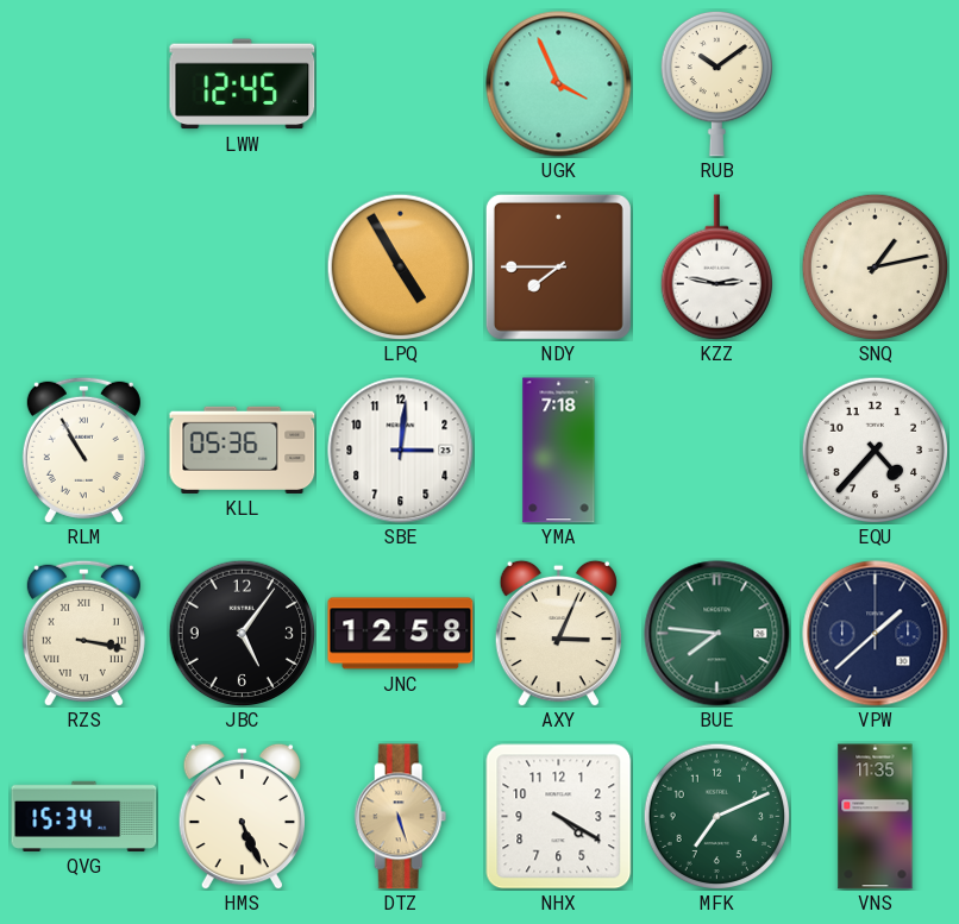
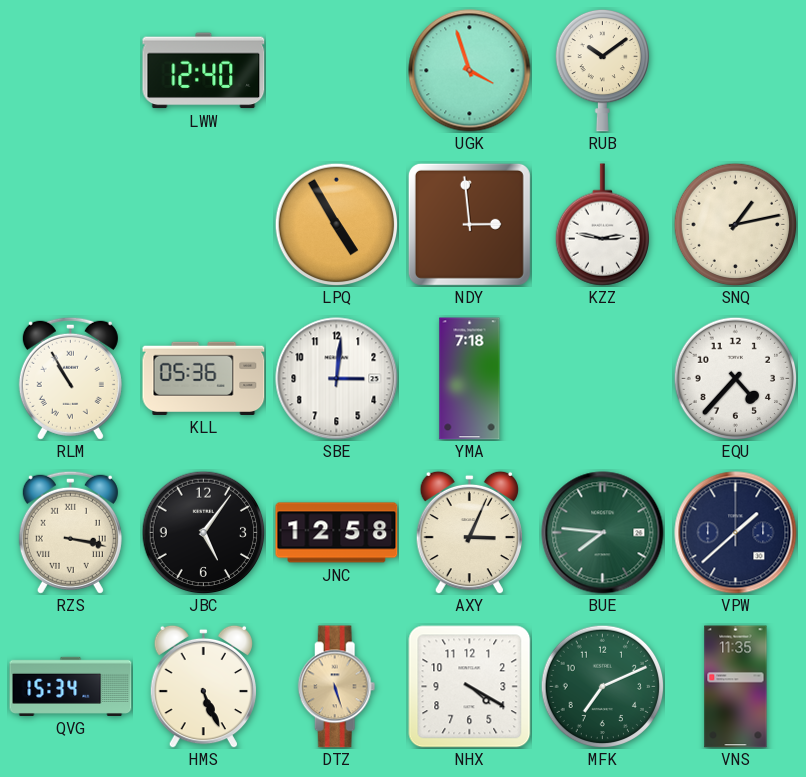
LWW: 12:45 -> 12:40 (204, 71)
UGK: 3:56 -> 3:57 (470, 71)
NDY: 7:45 -> 2:59 (469, 224)
